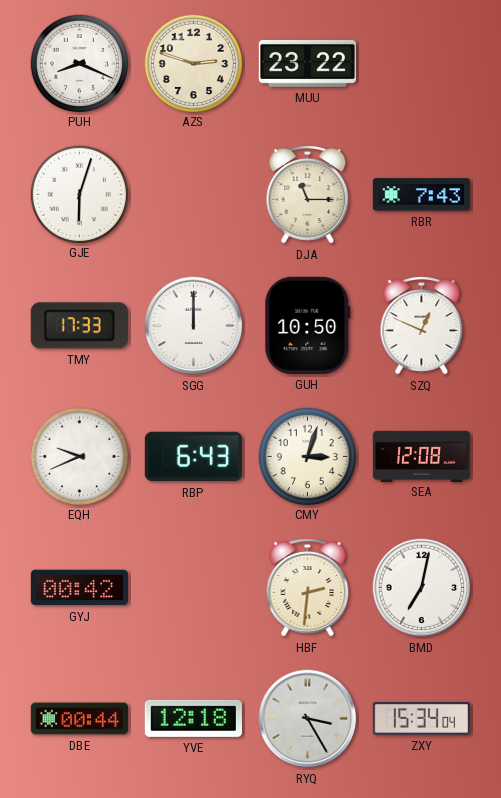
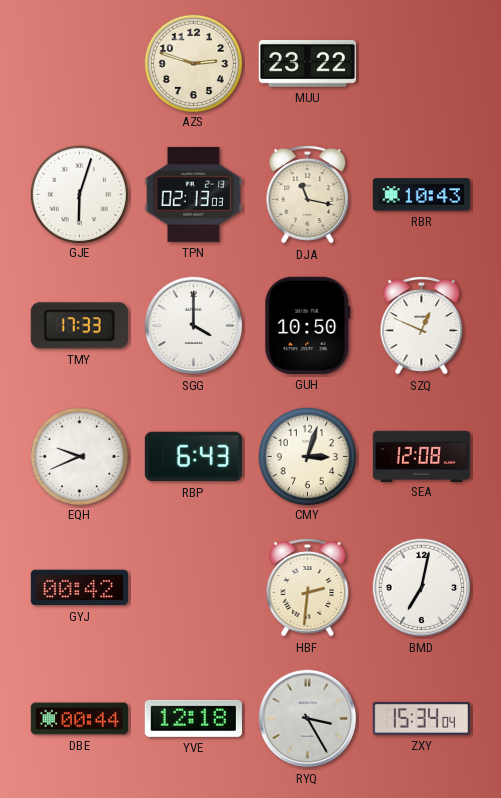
PUH: 8:19 -> none (79, 63)
TPN: none -> 02:13 (193, 194)
DJA: 11:15 -> 11:17 (308, 195)
RBR: 7:43 -> 10:43 (421, 195)
SGG: 12:00 -> 4:00 (194, 326)
